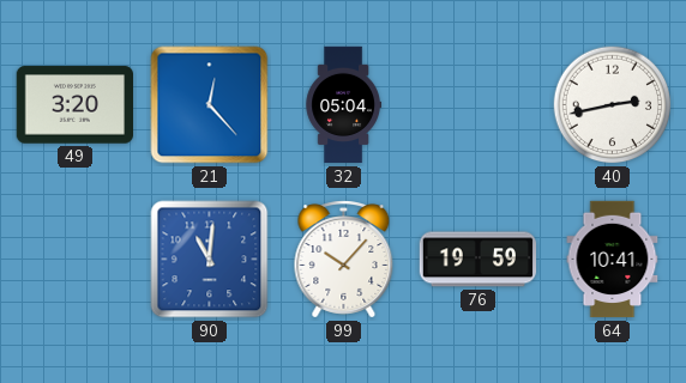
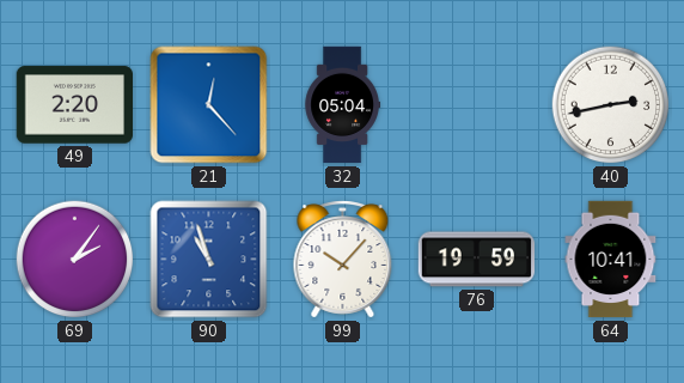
49: 3:20 -> 2:20 (74, 105)
69: none -> 2:06 (75, 260)
90: 11:01 -> 10:57 (209, 260)
